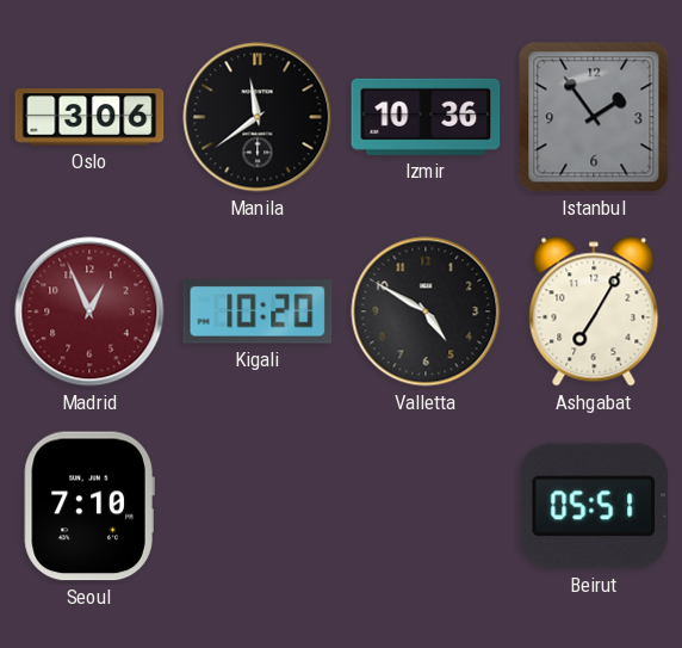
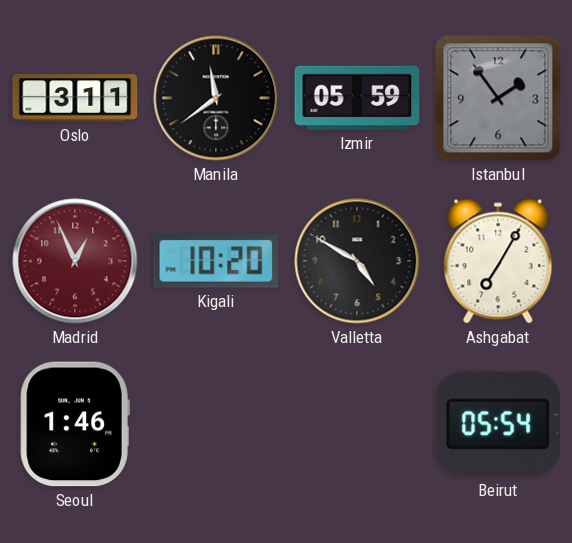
Oslo: 3:06 -> 3:11 (75, 98)
Izmir: 10:36 -> 05:59 (357, 98)
Seoul: 7:10 -> 1:46 (75, 424)
Beirut: 05:51 -> 05:54 (497, 424)
